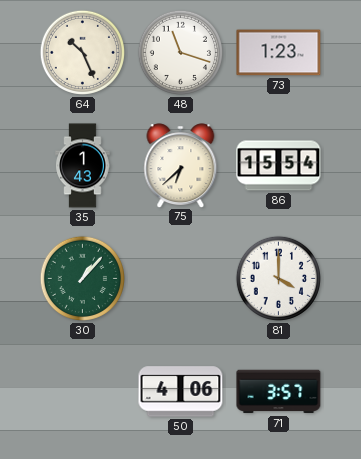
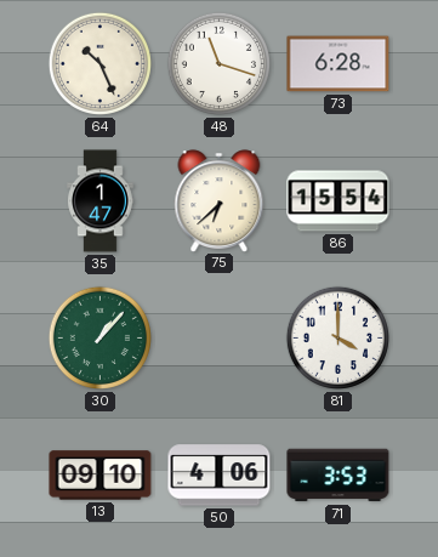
73: 1:23 -> 6:28 (339, 64)
35: 1:43 -> 1:47 (101, 201)
13: none -> 09:10 (101, 476)
71: 3:57 -> 3:53 (339, 476)
